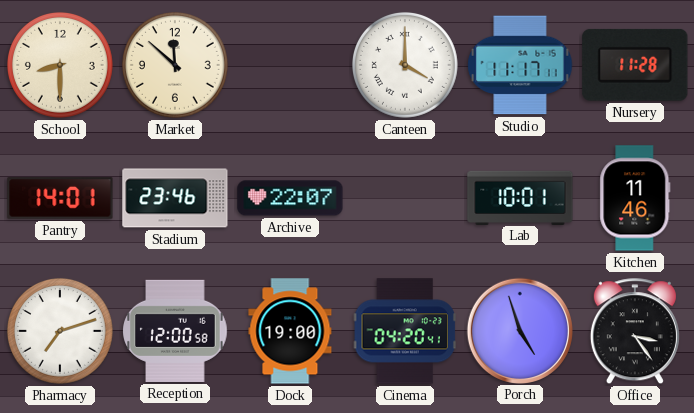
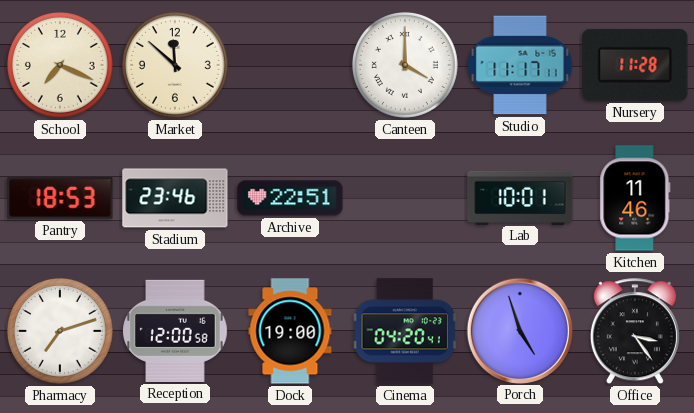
School: 8:30 -> 7:19 (60, 65)
Pantry: 14:01 -> 18:53 (60, 198)
Archive: 22:07 -> 22:51 (290, 198)
